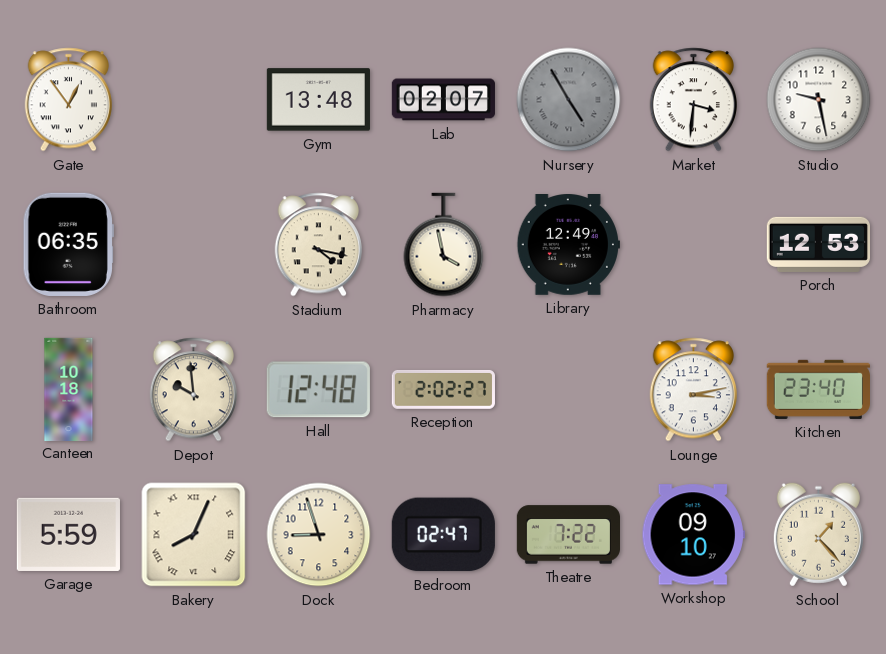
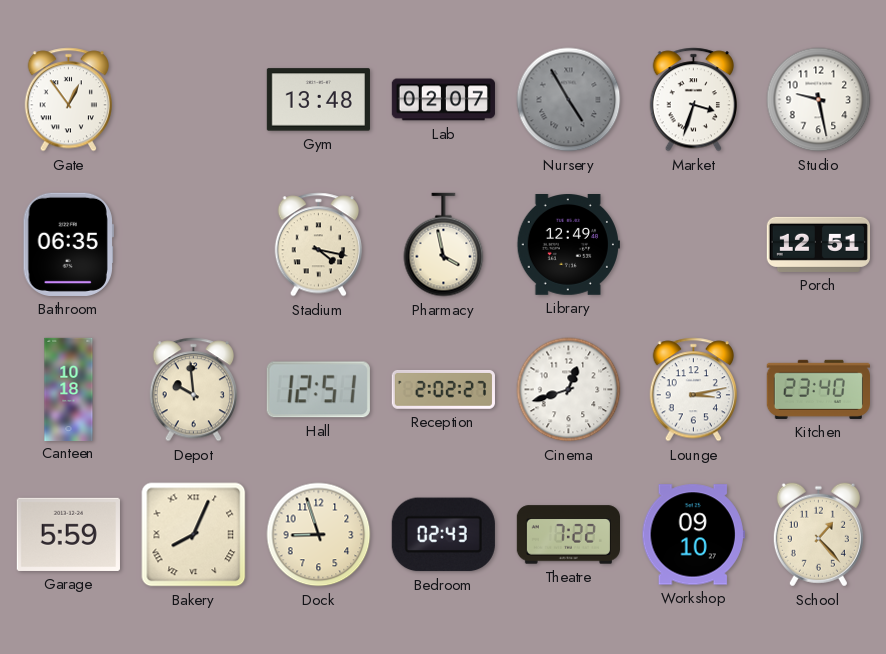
Market: 3:31 -> 3:33 (693, 100)
Porch: 12:53 -> 12:51 (818, 244)
Hall: 12:48 -> 12:51 (318, 390)
Cinema: none -> 12:42 (569, 390)
Bedroom: 02:47 -> 02:43 (443, 535)
